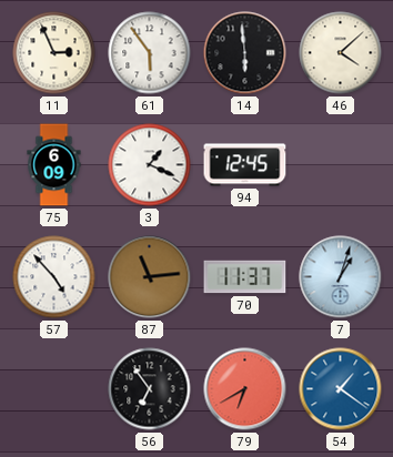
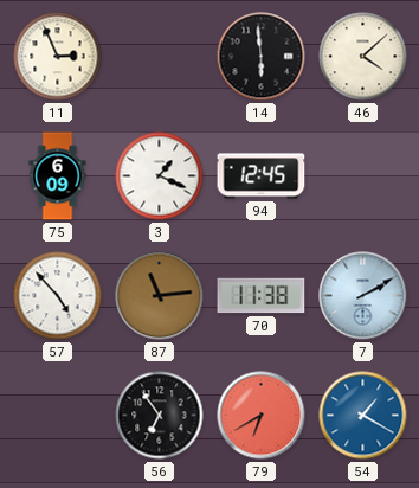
61: 5:54 -> none (150, 53)
70: 11:37 -> 11:38 (262, 296)
7: 1:03 -> 2:10 (363, 296)
54: 1:21 -> 1:20 (363, 416)
